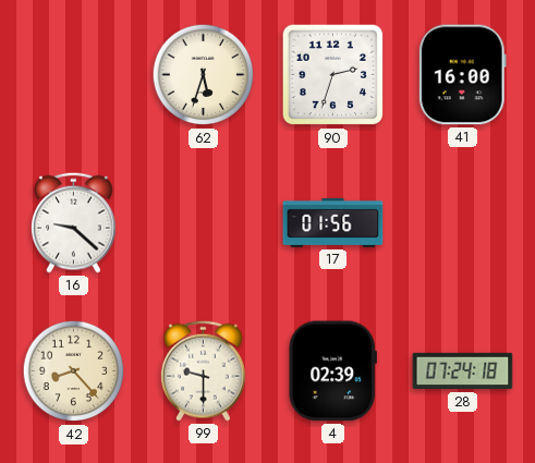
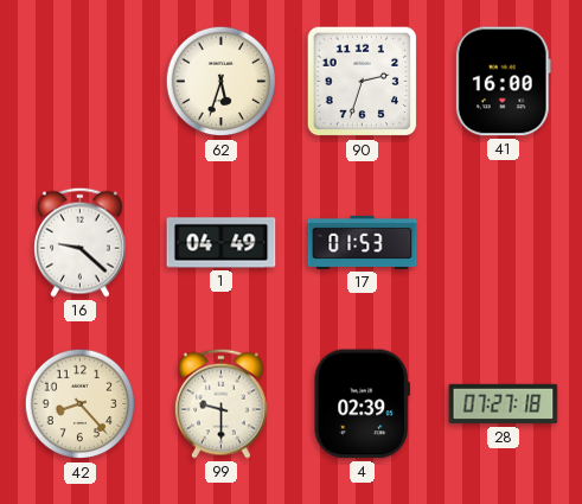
1: none -> 04:49 (222, 243)
17: 01:56 -> 01:53 (363, 242)
28: 07:24 -> 07:27 (504, 404)
